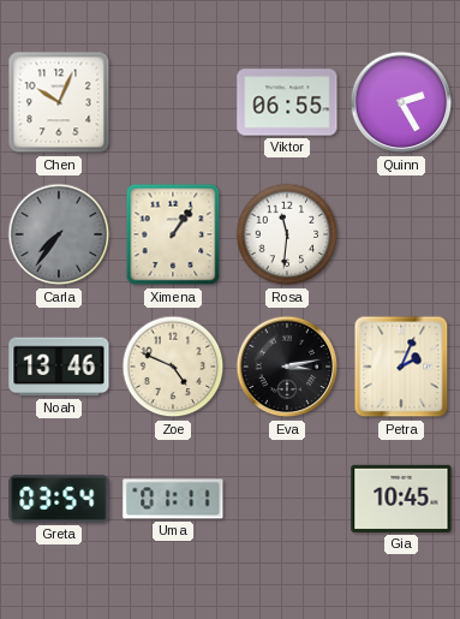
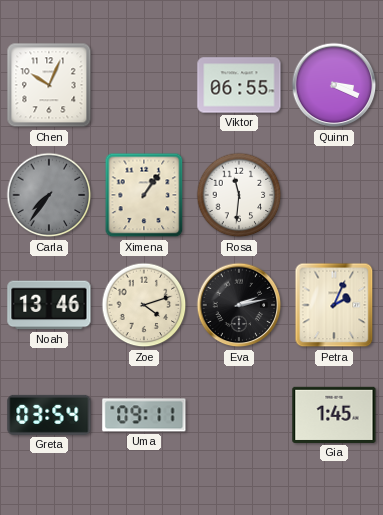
Quinn: 2:25 -> 3:19 (334, 85)
Zoe: 4:49 -> 4:12 (144, 305)
Eva: 3:13 -> 2:13 (239, 305)
Uma: 01:11 -> 09:11 (144, 415)
Gia: 10:45 -> 1:45 (334, 415)
